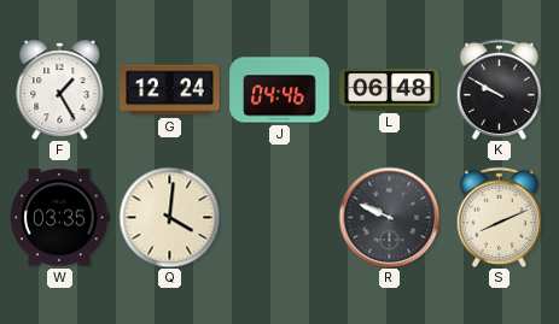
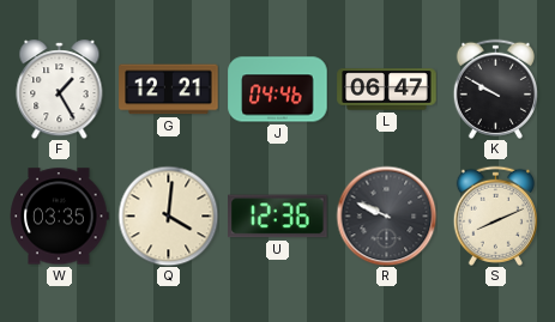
G: 12:24 -> 12:21 (169, 90)
L: 06:48 -> 06:47 (387, 90)
U: none -> 12:36 (278, 217)
